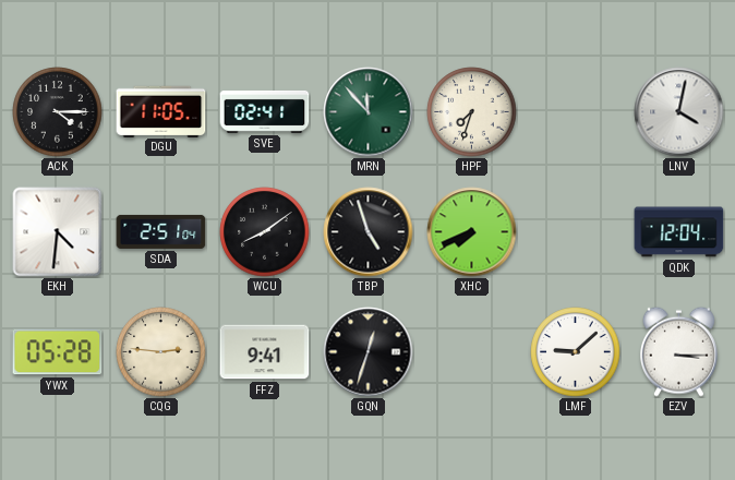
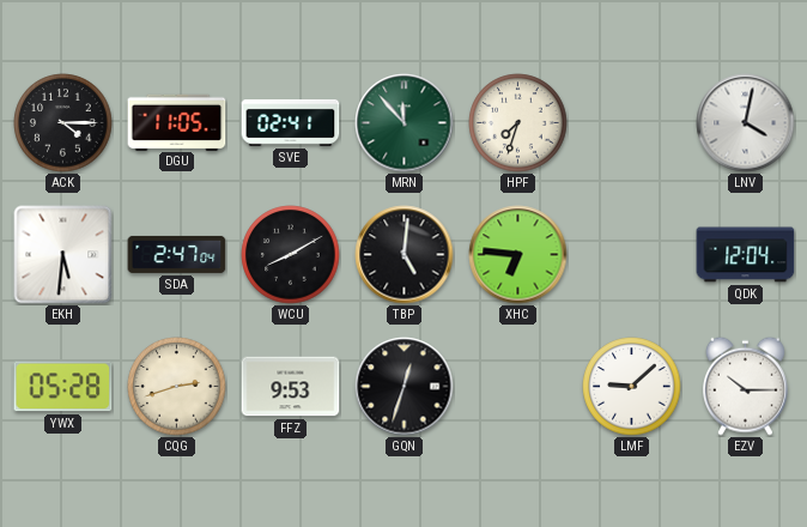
EKH: 4:31 -> 5:31 (63, 255)
SDA: 2:51 -> 2:47 (177, 254)
WCU: 8:09 -> 8:10 (291, 255)
TBP: 4:57 -> 5:01 (405, 255)
XHC: 7:41 -> 6:46 (518, 255)
CQG: 2:46 -> 2:42 (177, 387)
FFZ: 9:41 -> 9:53 (291, 387)
EZV: 3:15 -> 10:15 (745, 386)
